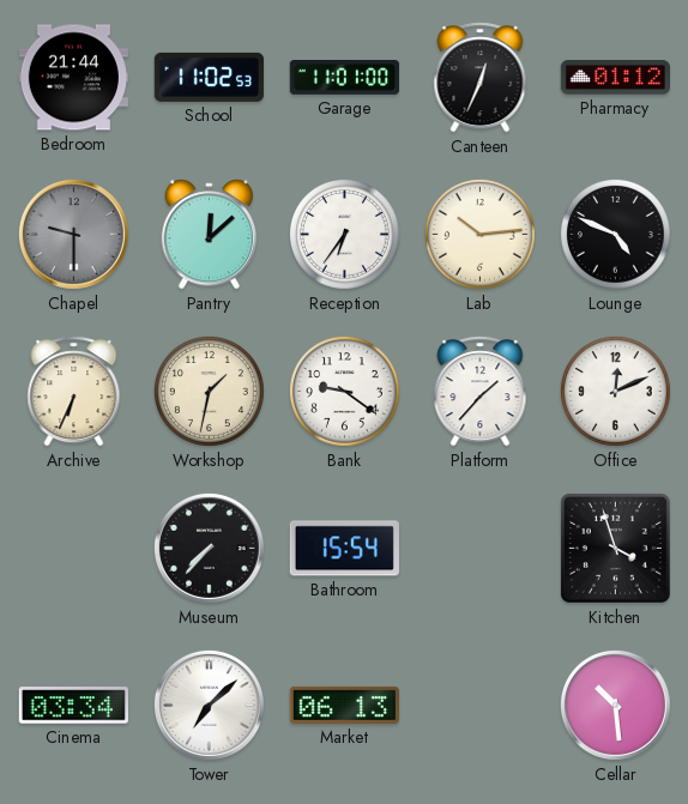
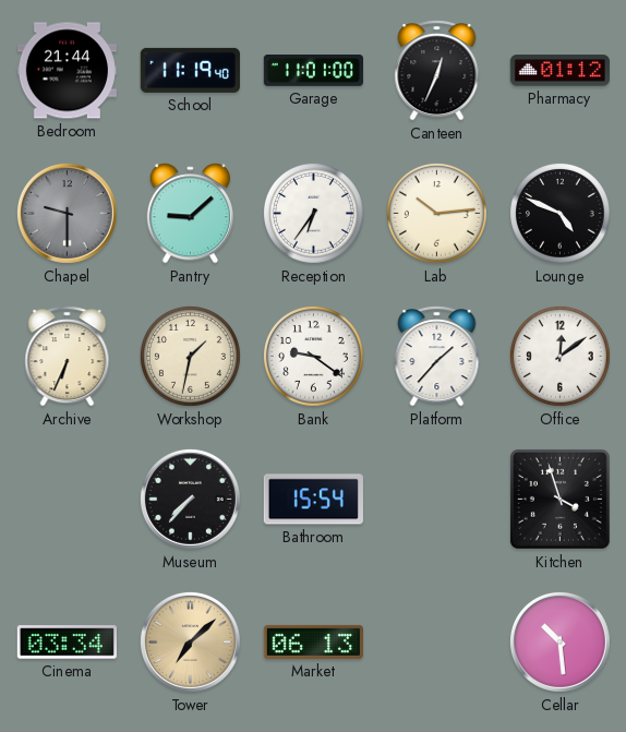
School: 11:02 -> 11:19 (190, 70)
Pantry: 12:08 -> 9:08 (191, 214)
Office: 12:11 -> 12:09 (559, 356)
Tower dial: white -> champagne (190, 641)
